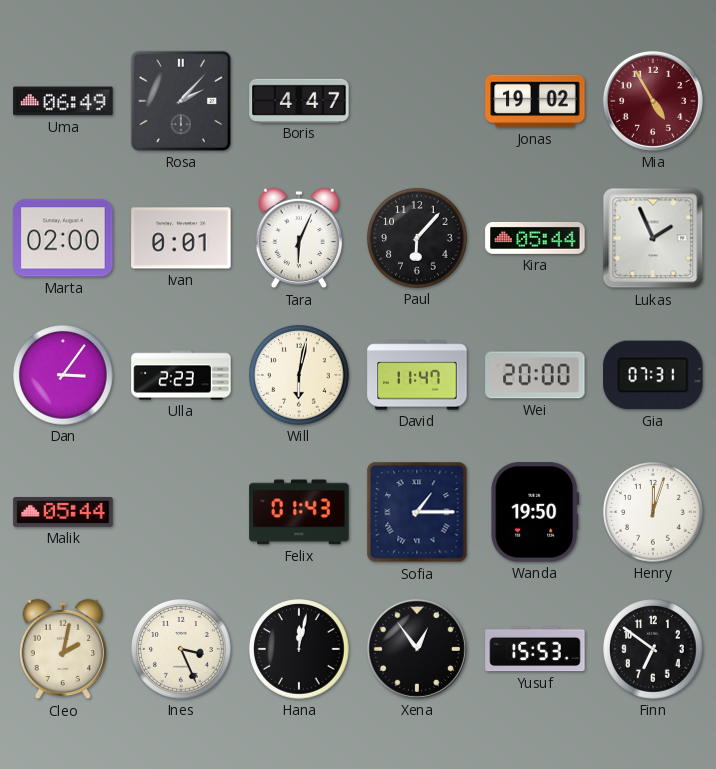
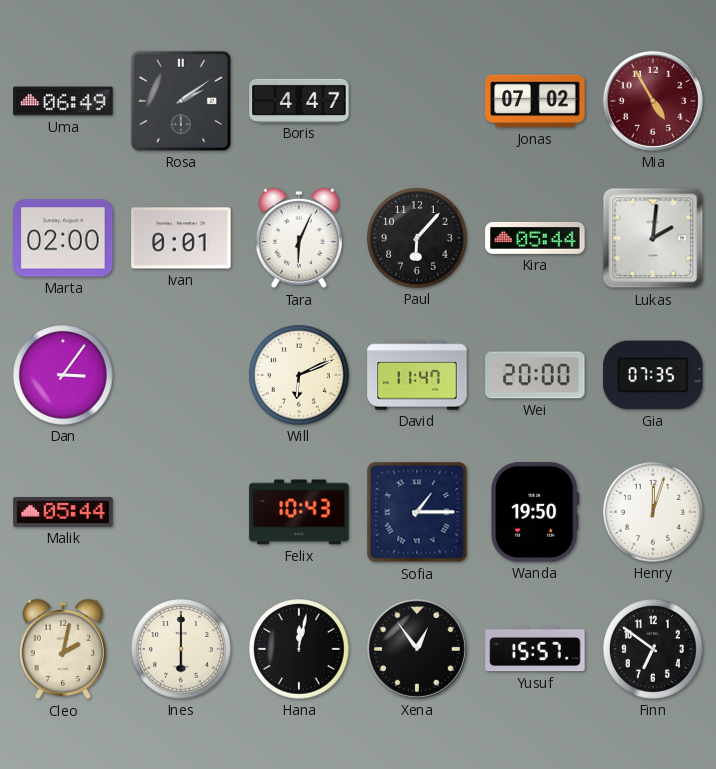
Rosa: 2:07 -> 2:09 (181, 101)
Jonas: 19:02 -> 07:02 (535, 101)
Lukas: 1:56 -> 2:01 (653, 238)
Ulla: 2:23 -> none (181, 375)
Will: 6:02 -> 6:11 (299, 375)
Gia: 07:31 -> 07:35 (653, 375)
Felix: 01:43 -> 10:43 (299, 512)
Ines: 3:26 -> 6:00 (181, 649)
Yusuf: 15:53 -> 15:57 (535, 649)
